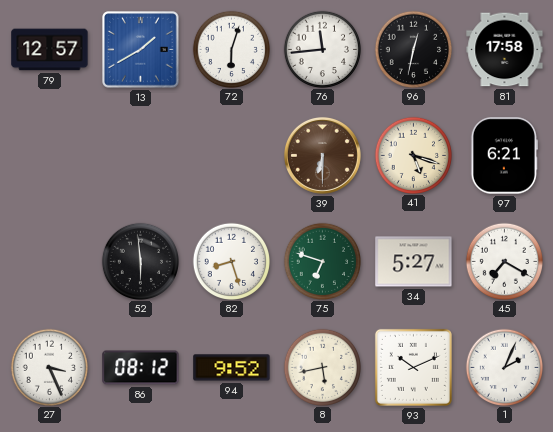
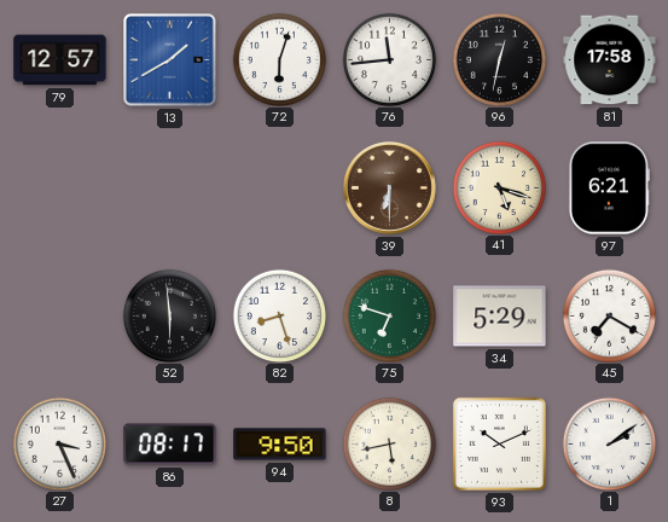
34: 5:27 -> 5:29 (500, 317)
86: 08:12 -> 08:17 (170, 445)
94: 9:52 -> 9:50 (280, 445)
1: 2:04 -> 2:09 (609, 443)
